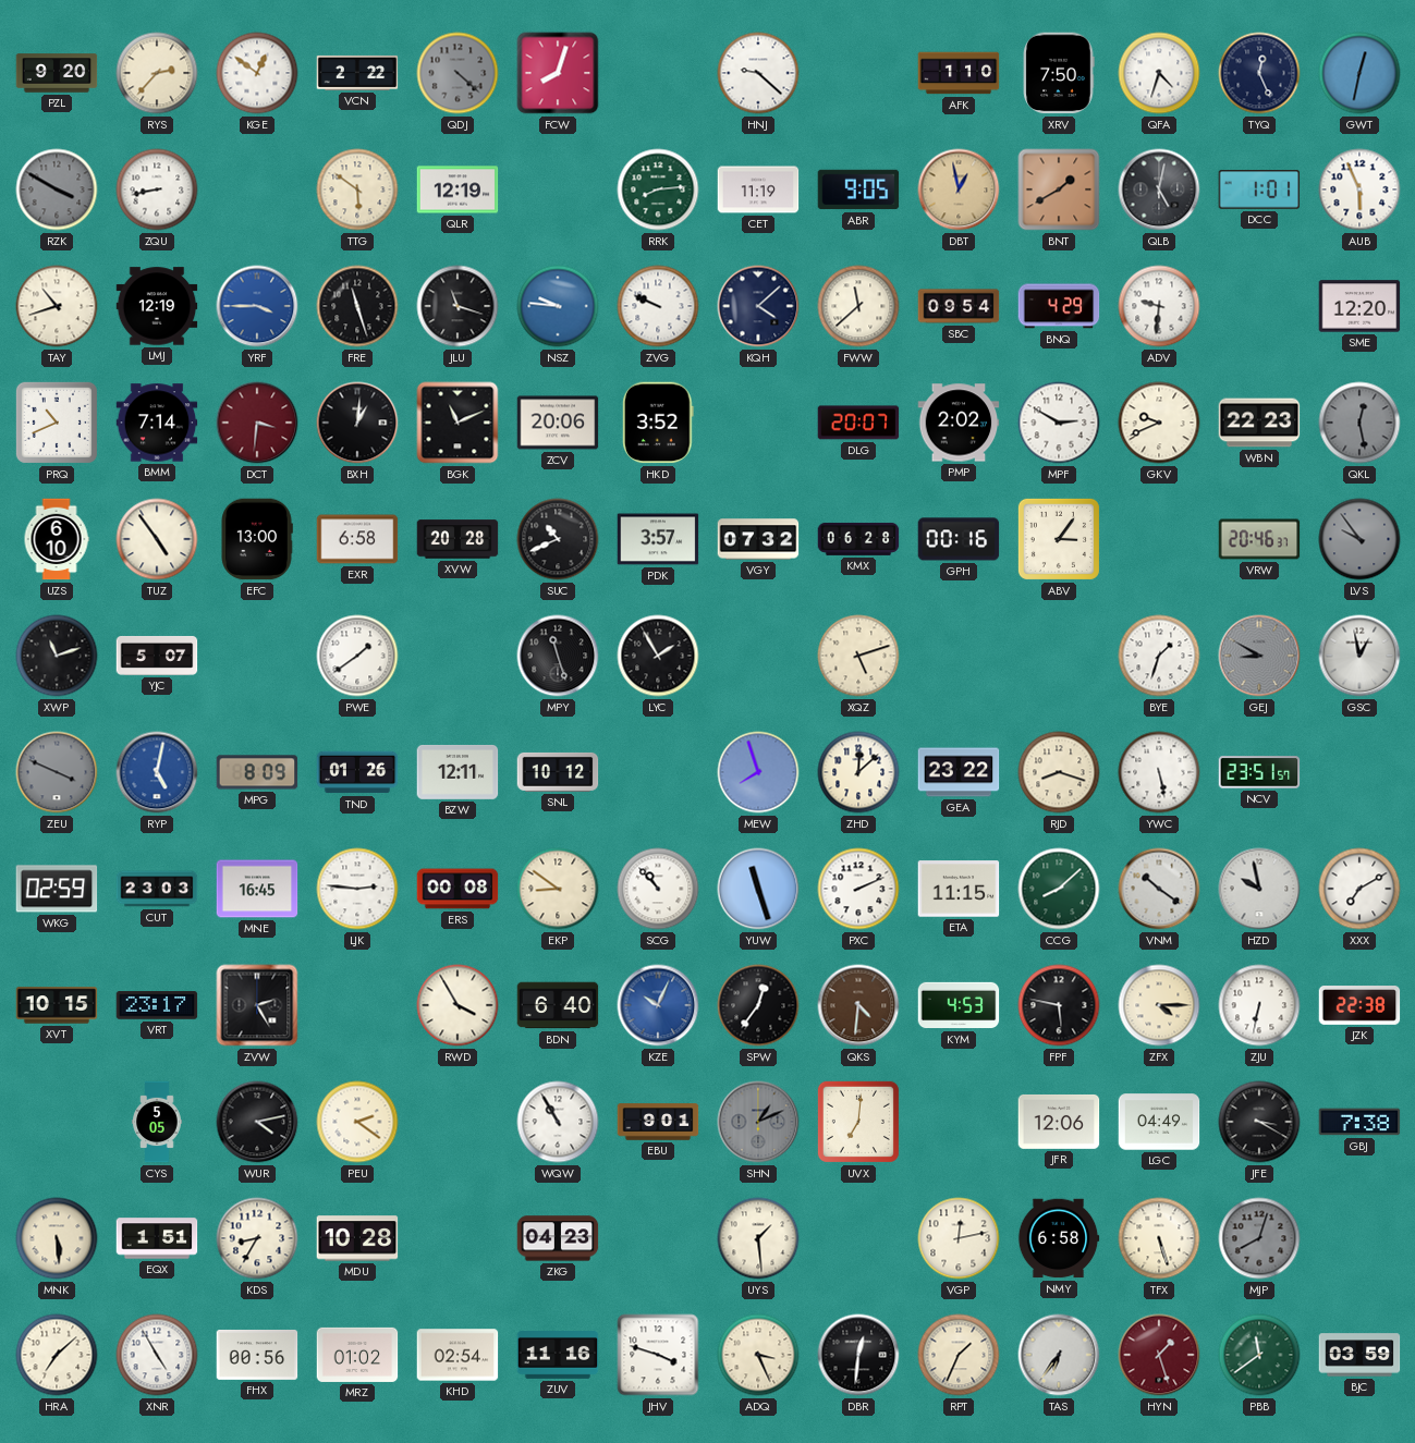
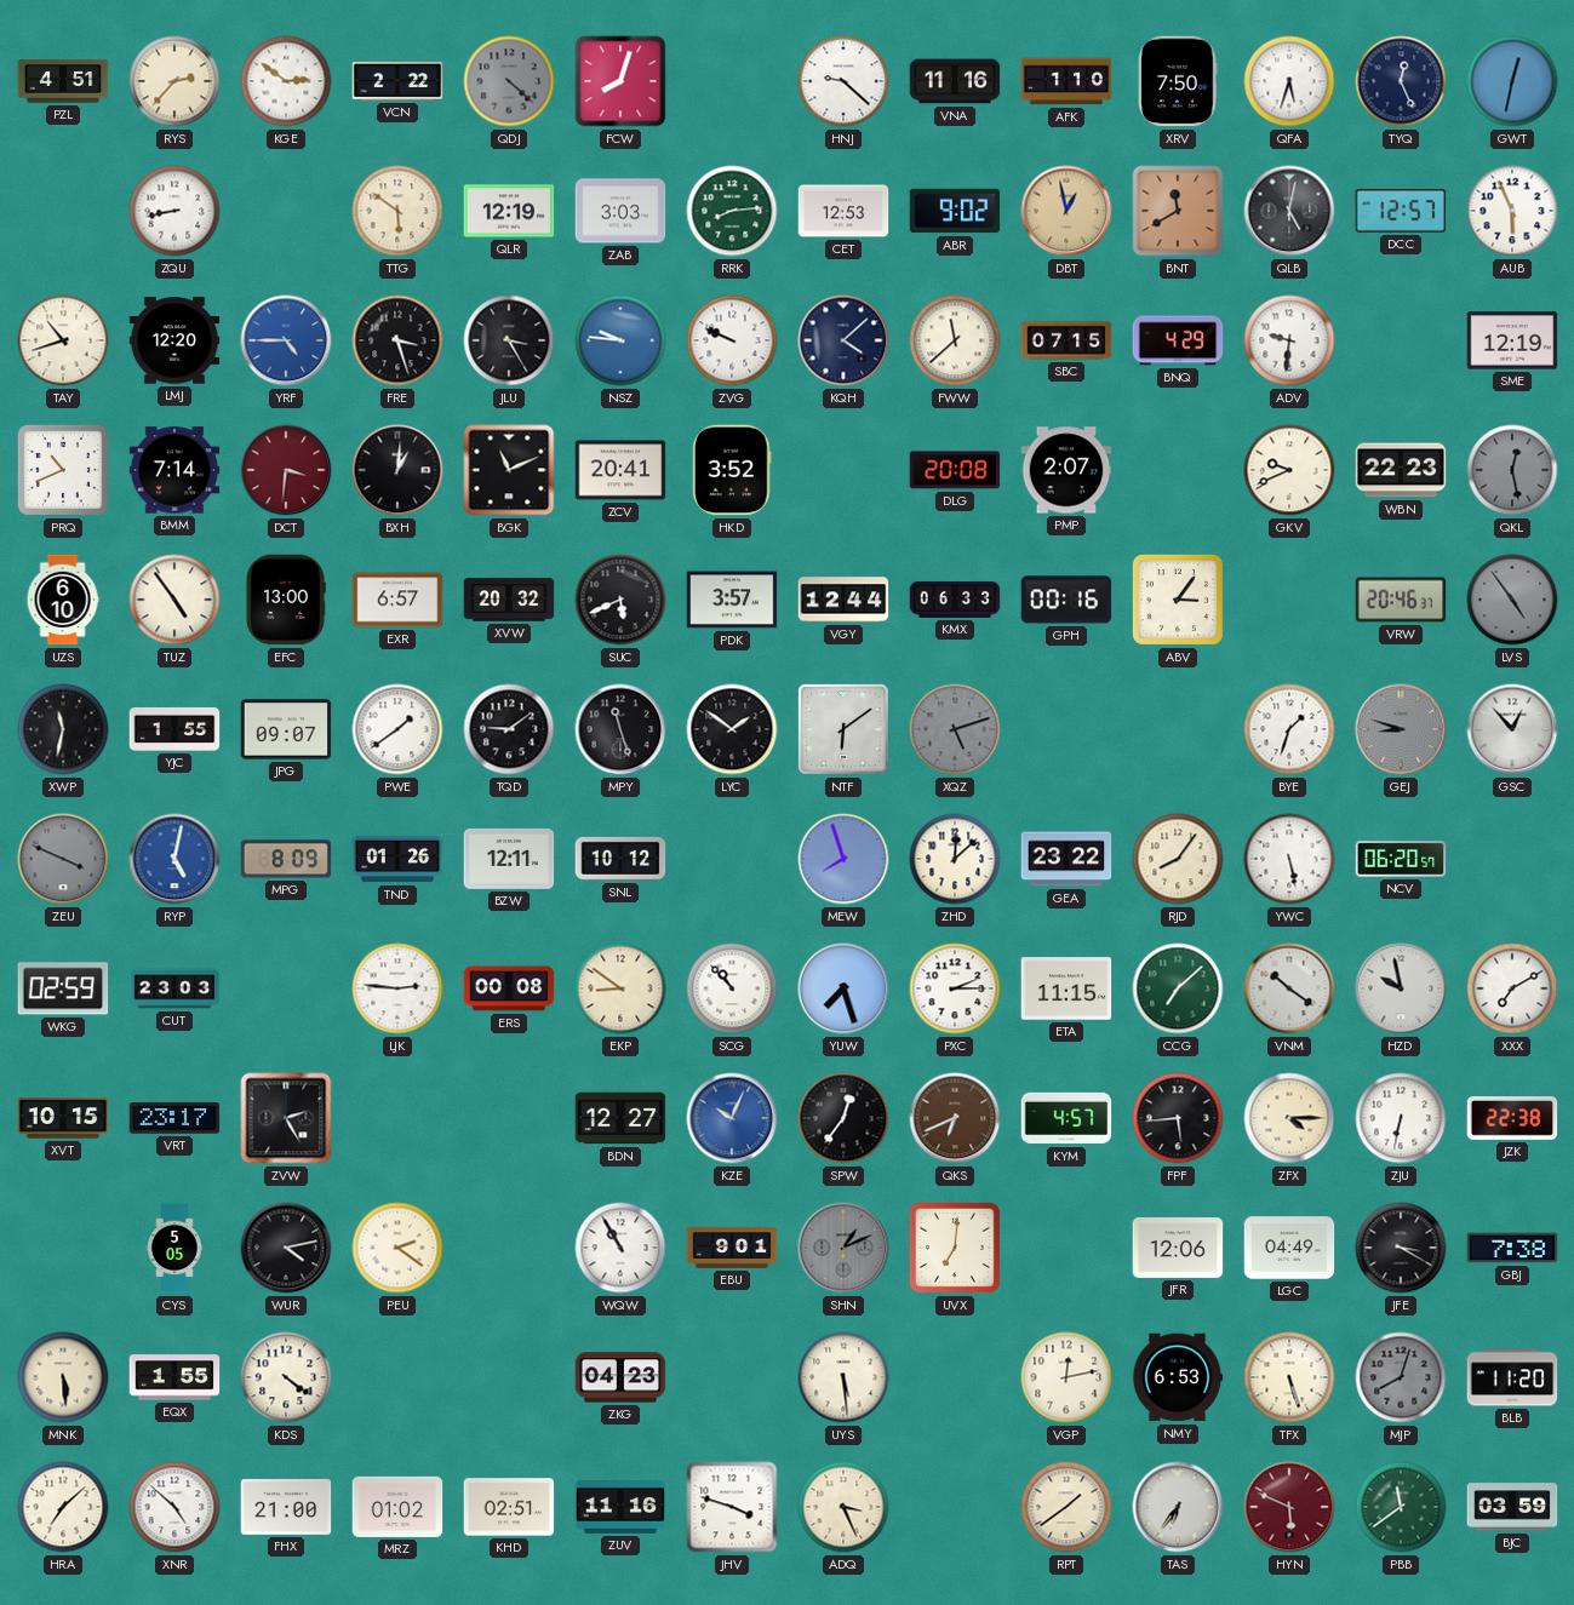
PZL: 9:20 -> 4:51 (63, 81)
KGE: 12:51 -> 2:51 (286, 81)
VNA: none -> 11:16 (955, 81)
QFA: 4:33 -> 5:33 (1289, 81)
RZK: 3:50 -> none (57, 189)
ZAB: none -> 3:03 (620, 211)
CET: 11:19 -> 12:53 (843, 211)
ABR: 9:05 -> 9:02 (955, 211)
BNT: 1:40 -> 11:40 (1178, 211)
DCC: 1:01 -> 12:57 (1401, 212)
LMJ: 12:19 -> 12:20 (174, 340)
YRF: 3:45 -> 4:45 (286, 340)
FRE: 11:27 -> 3:27 (397, 340)
JLU: 11:18 -> 3:25 (509, 340)
SBC: 09:54 -> 07:15 (1066, 340)
SME: 12:20 -> 12:19 (1512, 340)
ZCV: 20:06 -> 20:41 (620, 470)
DLG: 20:07 -> 20:08 (955, 470)
PMP: 2:02 -> 2:07 (1066, 470)
MPF: 2:50 -> none (1059, 423)
EXR: 6:58 -> 6:57 (397, 600)
XVW: 20:28 -> 20:32 (509, 600)
SUC: 10:41 -> 5:41 (620, 600)
VGY: 07:32 -> 12:44 (843, 600)
KMX: 06:28 -> 06:33 (955, 600)
LVS: 9:54 -> 4:54 (1512, 600)
XWP: 11:12 -> 11:32 (63, 729)
YJC: 5:07 -> 1:55 (174, 729)
JPG: none -> 09:07 (286, 729)
TQD: none -> 9:09 (509, 729)
LYC: 1:55 -> 1:51 (732, 729)
NTF: none -> 6:09 (843, 729)
XQZ dial: cream -> grey (955, 729)
GEJ: 8:50 -> 8:48 (1401, 729)
GSC: 12:58 -> 12:53 (1512, 729)
RJD: 8:18 -> 8:06 (1178, 859)
NCV: 23:51 -> 06:20 (1401, 859)
MNE: 16:45 -> none (257, 889)
YUW: 11:27 -> 7:27 (843, 988)
PXC: 2:11 -> 2:15 (955, 988)
CCG: 8:08 -> 7:08 (1178, 988)
RWD: 3:55 -> none (458, 1005)
BDN: 6:40 -> 12:27 (620, 1118)
QKS: 4:31 -> 6:41 (955, 1118)
KYM: 4:53 -> 4:57 (1066, 1118)
FPF: 5:47 -> 5:44 (1178, 1118)
EQX: 1:51 -> 1:55 (174, 1377)
KDS: 8:35 -> 4:21 (286, 1377)
MDU: 10:28 -> none (357, 1238)
UYS: 1:29 -> 5:29 (843, 1377)
NMY: 6:58 -> 6:53 (1178, 1377)
BLB: none -> 11:20 (1512, 1377)
XNR: 4:55 -> 4:52 (174, 1507)
FHX: 00:56 -> 21:00 (286, 1507)
KHD: 02:54 -> 02:51 (509, 1507)
DBR: 12:31 -> none (858, 1355)
RPT: 1:34 -> 1:39 (1066, 1507)
HYN: 1:27 -> 5:49 (1289, 1507)
